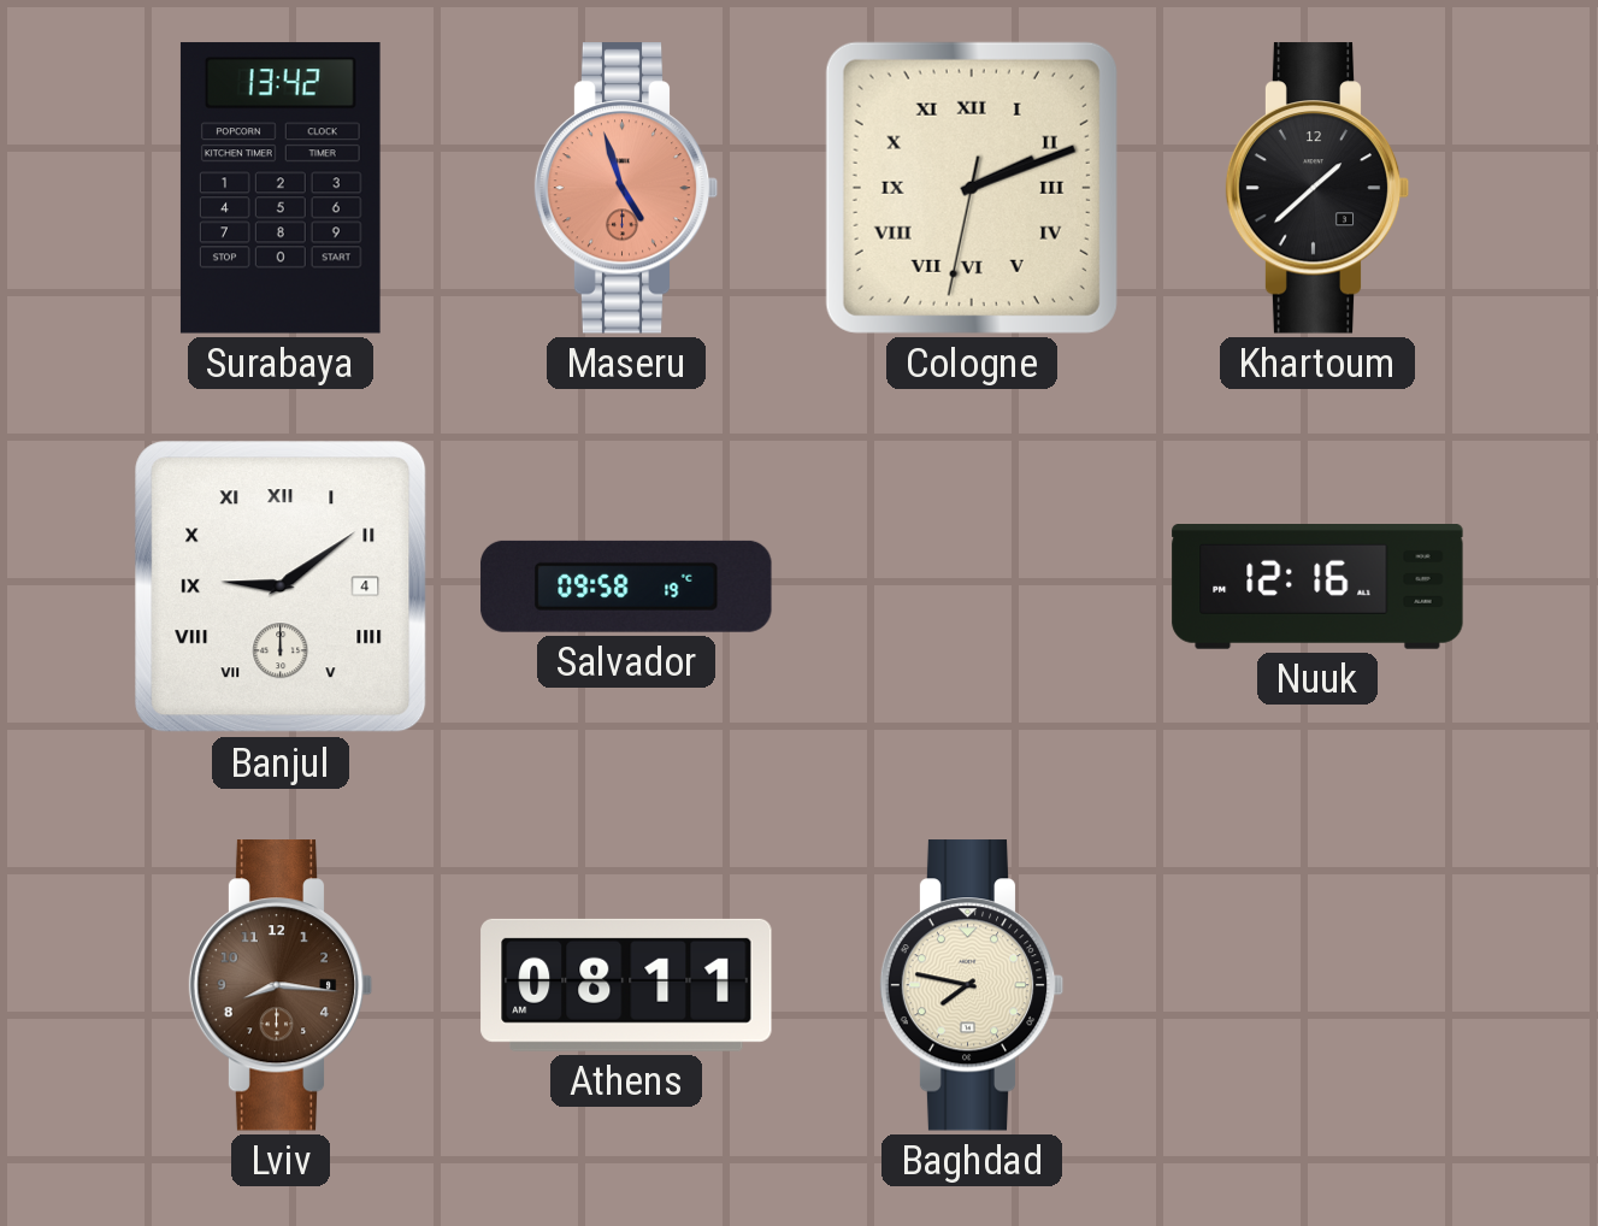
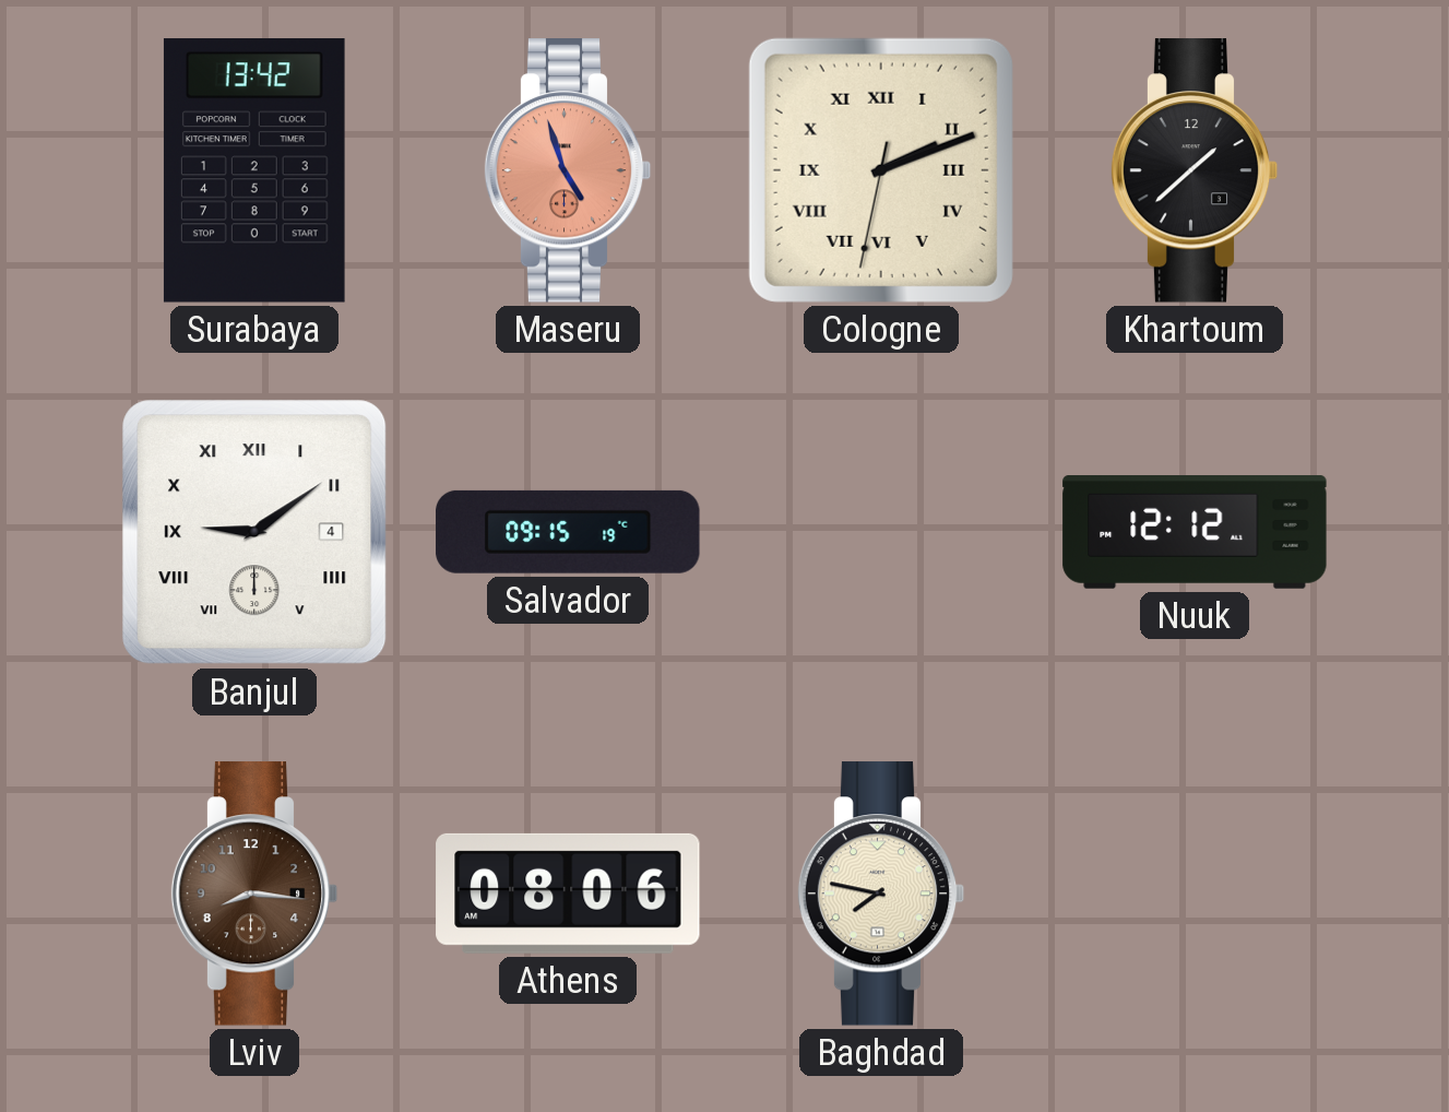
Salvador: 09:58 -> 09:15 (568, 532)
Nuuk: 12:16 -> 12:12 (1195, 533)
Athens: 08:11 -> 08:06 (568, 894)
